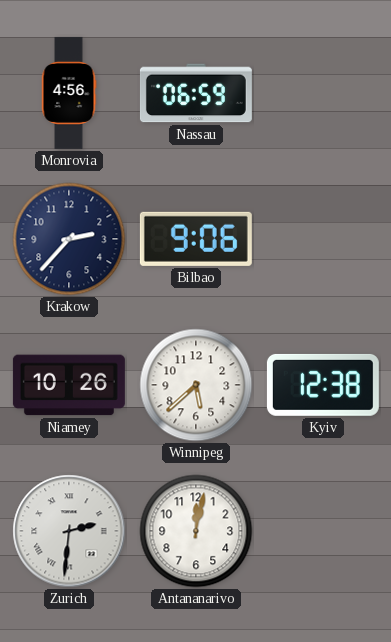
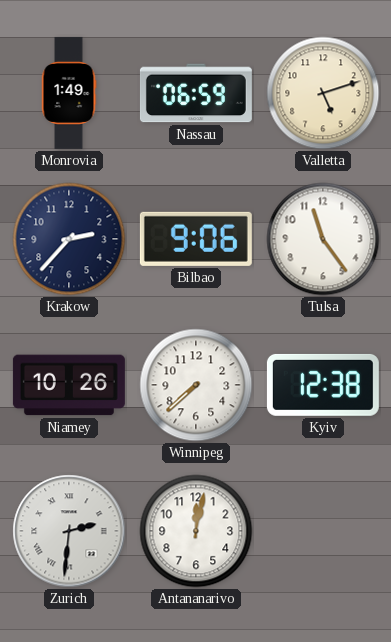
Monrovia: 4:56 -> 1:49 (69, 93)
Valletta: none -> 5:12 (323, 93)
Tulsa: none -> 11:24 (323, 239)
Winnipeg: 5:38 -> 7:38 (196, 385)
